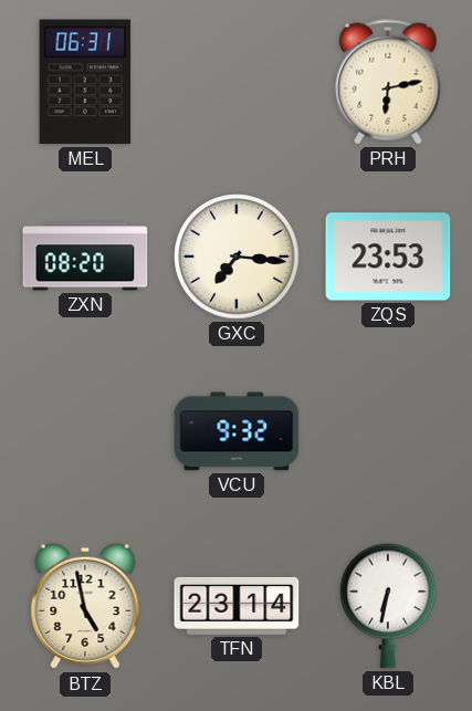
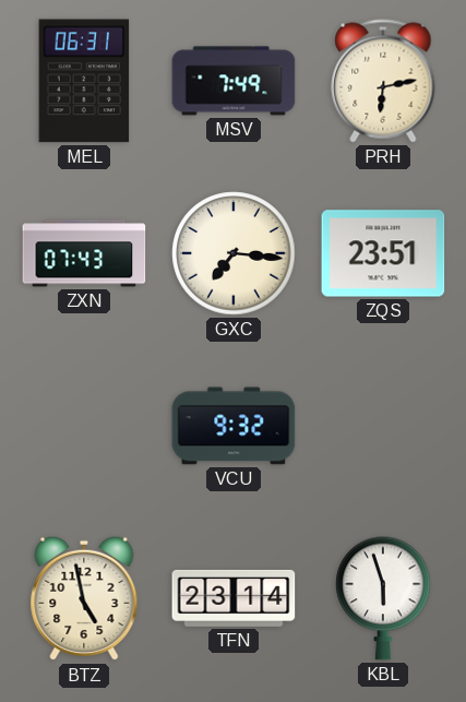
MSV: none -> 7:49 (234, 81)
ZXN: 08:20 -> 07:43 (84, 253)
ZQS: 23:53 -> 23:51 (383, 253)
KBL: 6:32 -> 5:57 (383, 598)
